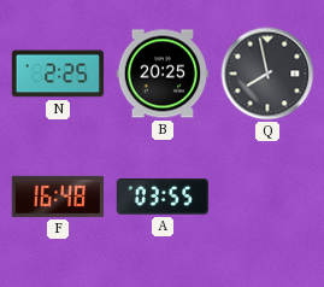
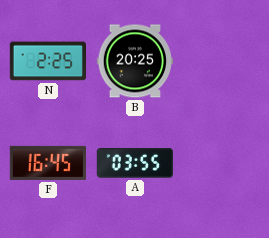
Q: 7:58 -> none (267, 74)
F: 16:48 -> 16:45 (47, 163)
